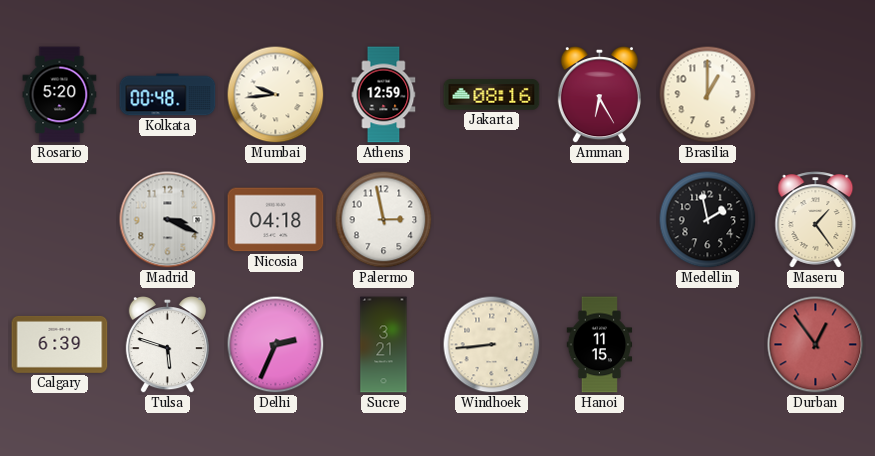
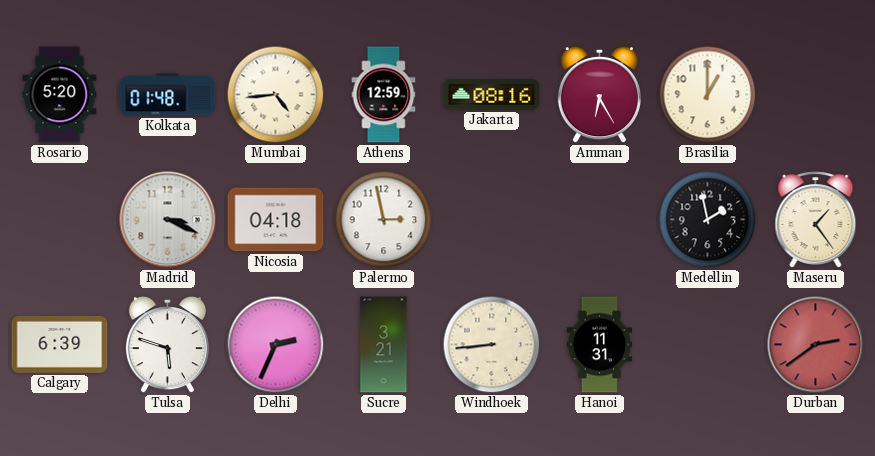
Kolkata: 00:48 -> 01:48 (168, 95)
Mumbai: 9:44 -> 4:44 (276, 95)
Hanoi: 11:15 -> 11:31 (600, 345)
Durban: 12:54 -> 2:39 (816, 345)
